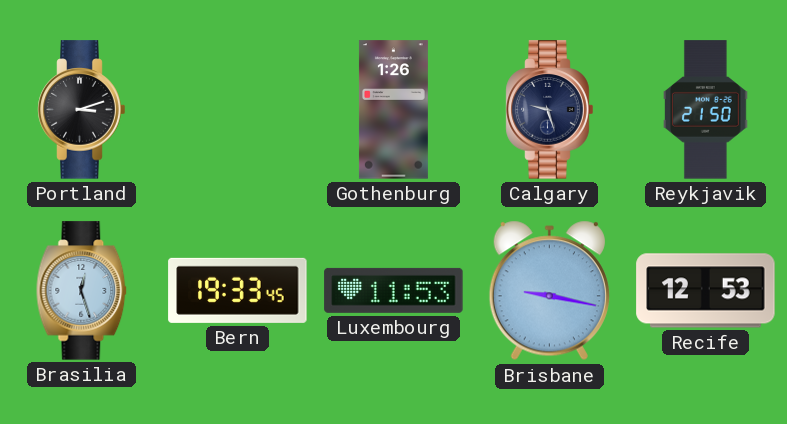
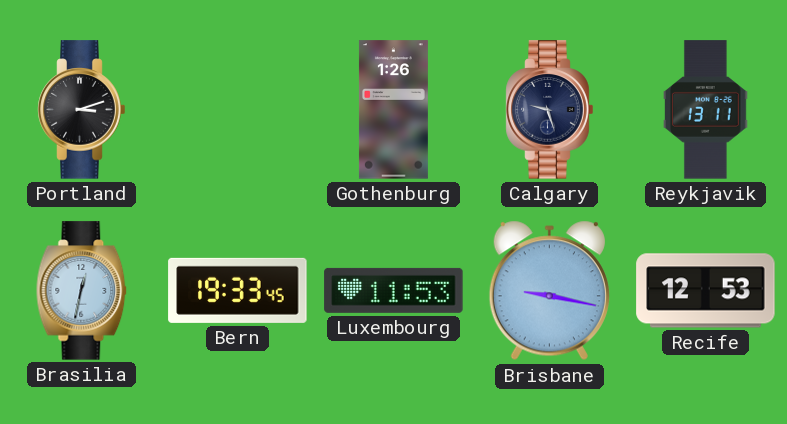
Reykjavik: 21:50 -> 13:11 (706, 110)
Brasilia: 12:27 -> 12:32 (82, 291)
